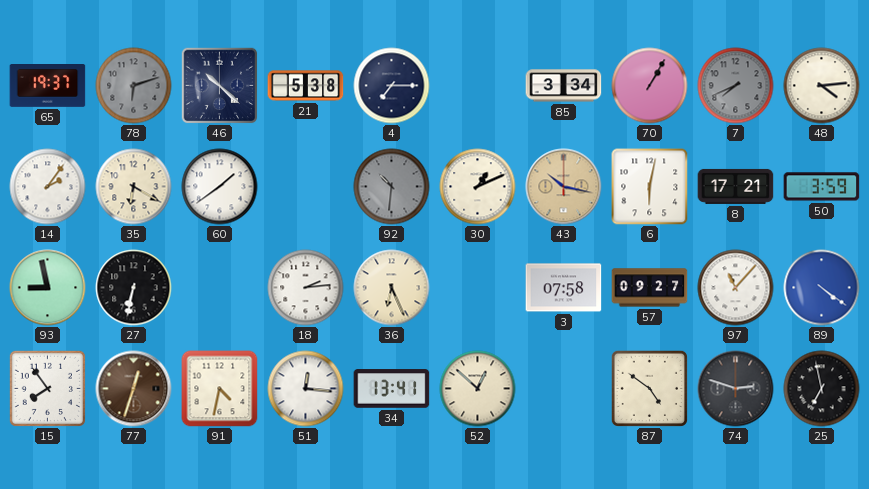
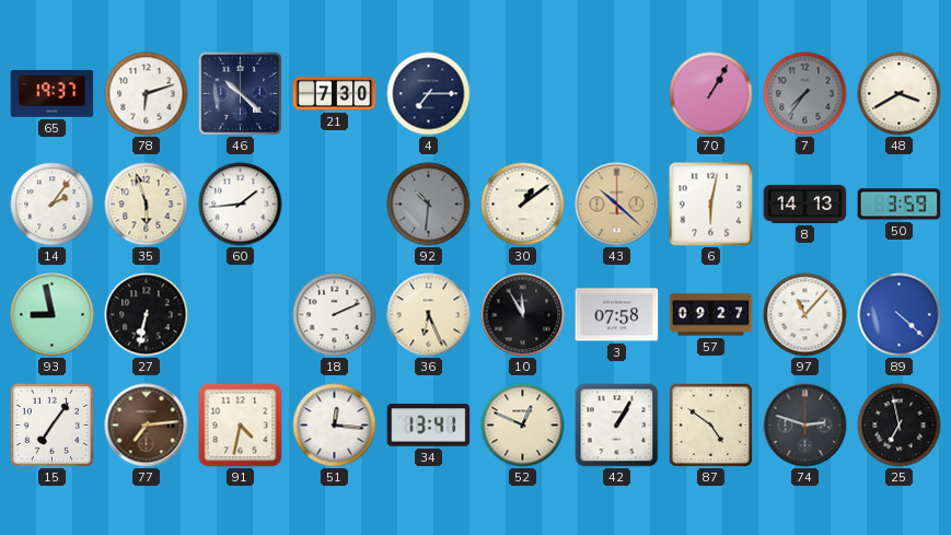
78 dial: grey -> white (147, 94)
21: 5:38 -> 7:30 (335, 94)
85: 3:34 -> none (564, 86)
7: 7:41 -> 7:36 (805, 94)
48: 4:14 -> 3:40 (900, 94)
35: 6:20 -> 5:57 (147, 205)
60: 1:39 -> 1:44 (241, 205)
30: 1:11 -> 1:09 (523, 205)
43: 10:17 -> 10:22 (617, 205)
8: 17:21 -> 14:13 (805, 203)
18: 2:14 -> 2:11 (335, 315)
10: none -> 11:55 (523, 315)
89: 4:21 -> 4:22 (900, 315)
15: 7:54 -> 7:06 (51, 424)
77: 12:33 -> 7:14 (147, 426)
52: 12:52 -> 12:49 (523, 426)
42: none -> 1:05 (617, 426)
